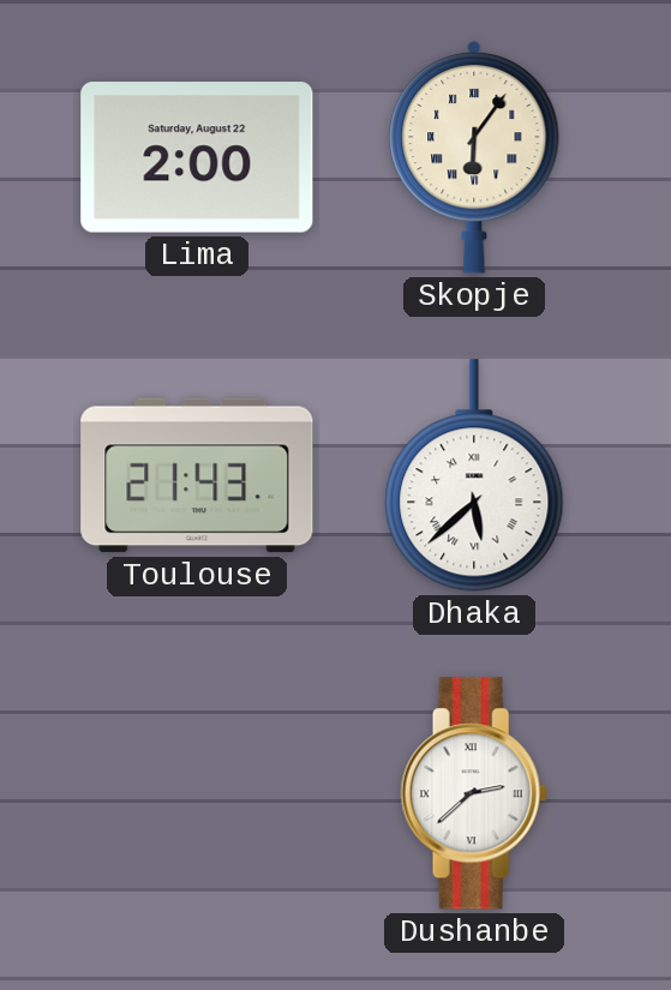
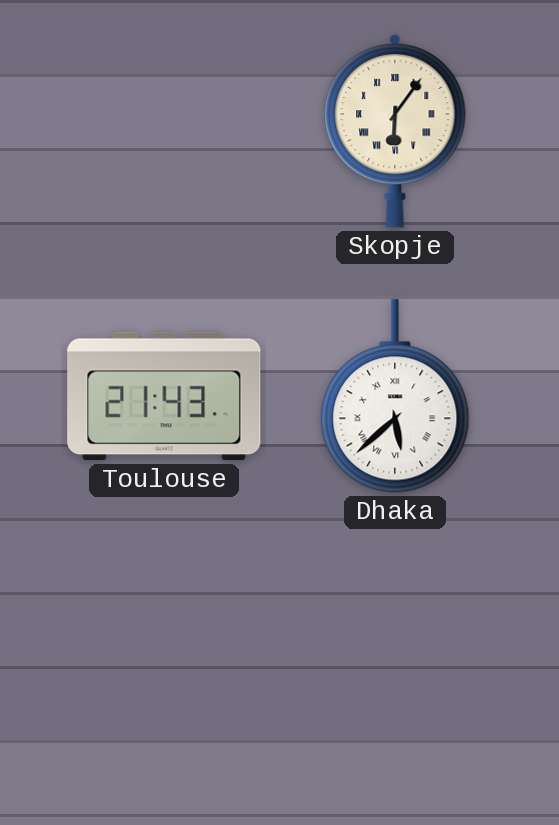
Lima: 2:00 -> none (197, 157)
Dushanbe: 2:38 -> none (474, 793)
